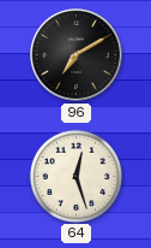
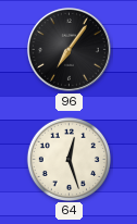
96: 7:10 -> 7:06 (68, 49)
